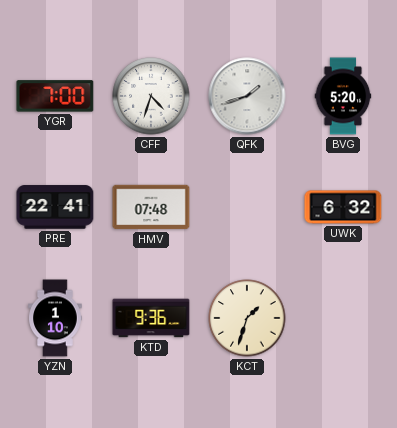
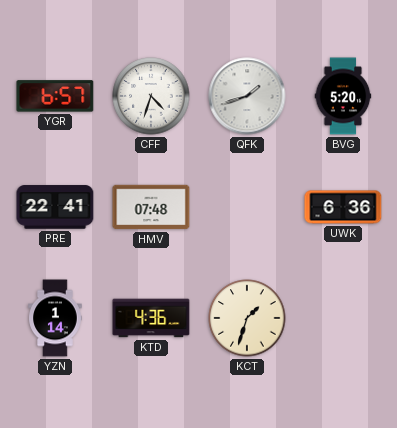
YGR: 7:00 -> 6:57 (55, 96)
UWK: 6:32 -> 6:36 (343, 207)
YZN: 1:10 -> 1:14 (55, 318)
KTD: 9:36 -> 4:36 (151, 318)
